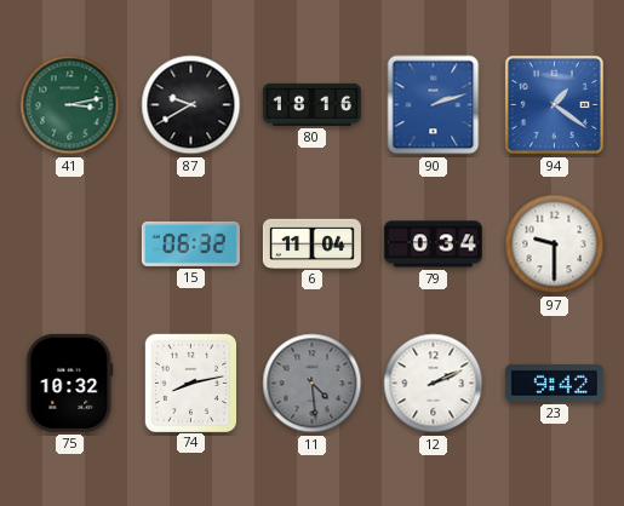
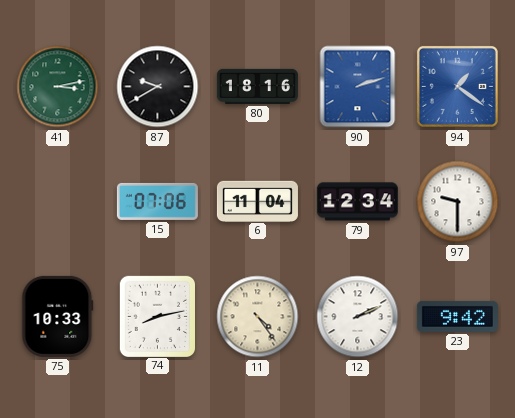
15: 06:32 -> 07:06 (157, 201)
79: 0:34 -> 12:34 (357, 202)
75: 10:32 -> 10:33 (58, 316)
11: 4:29 -> 4:24 (258, 317)
11 dial: grey -> cream (258, 317)
